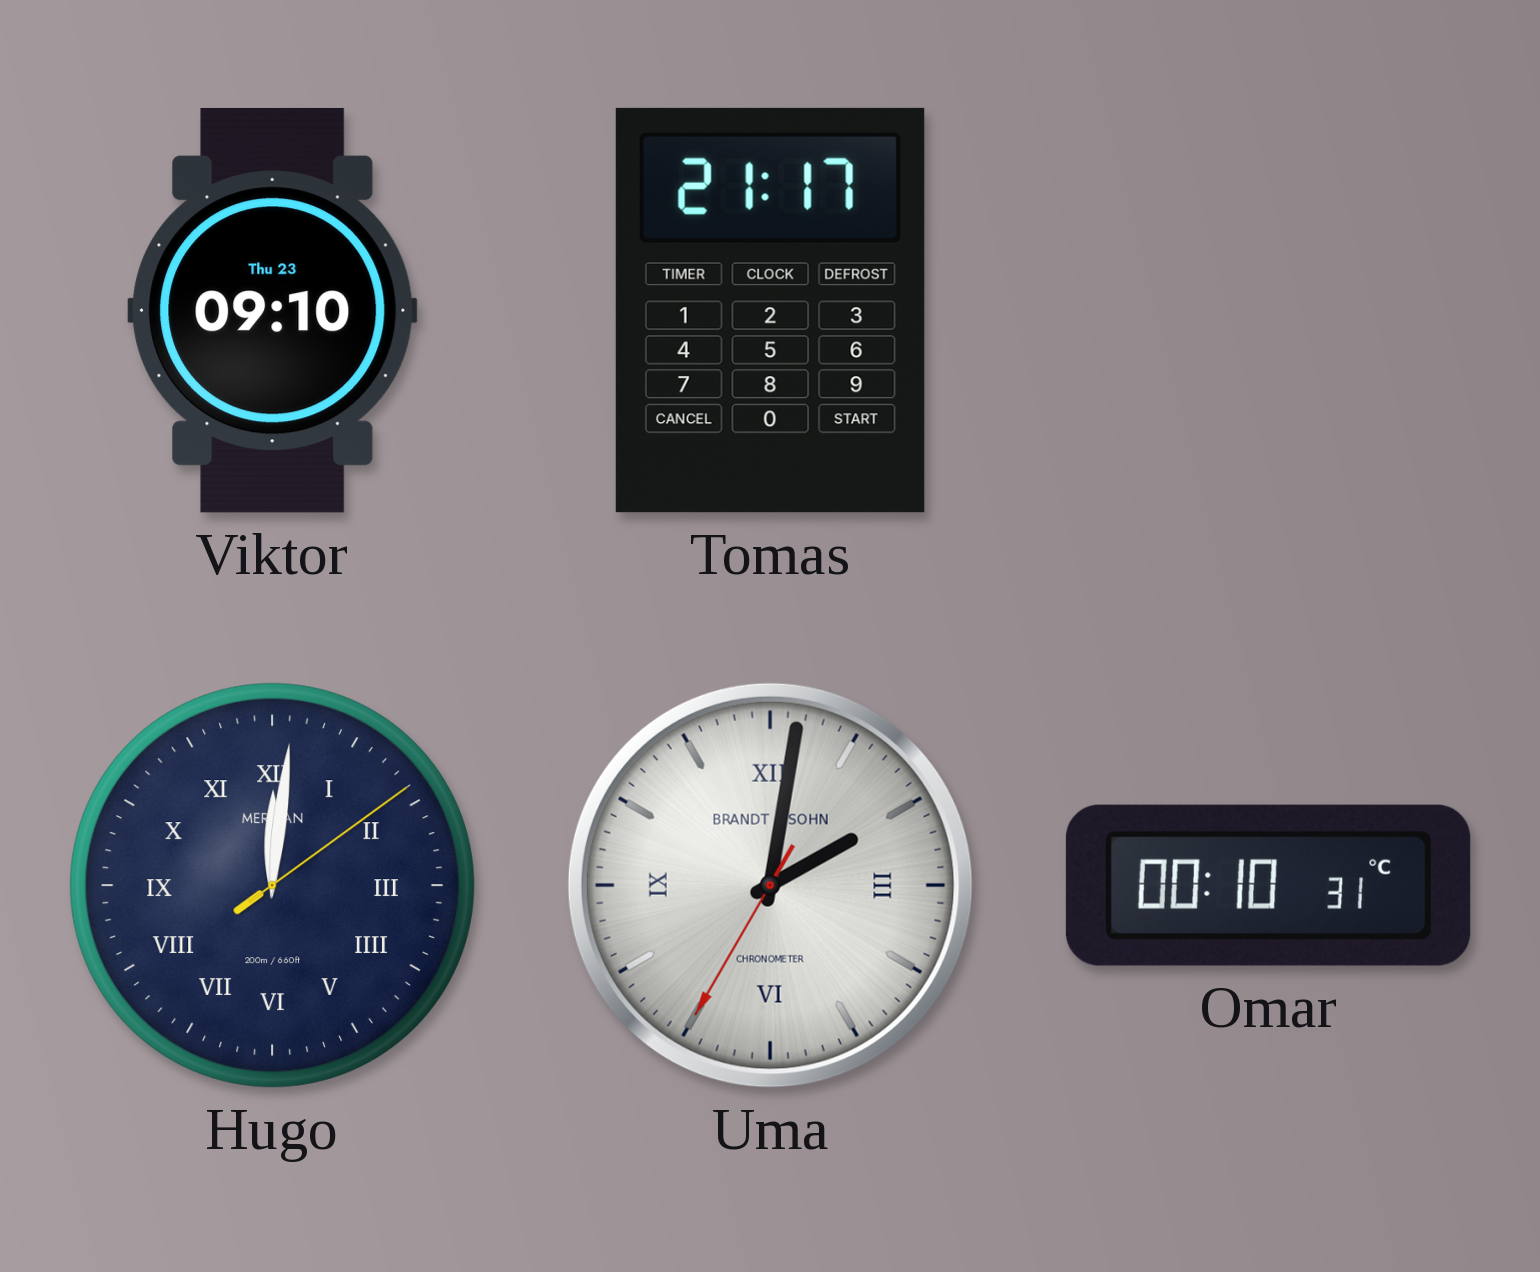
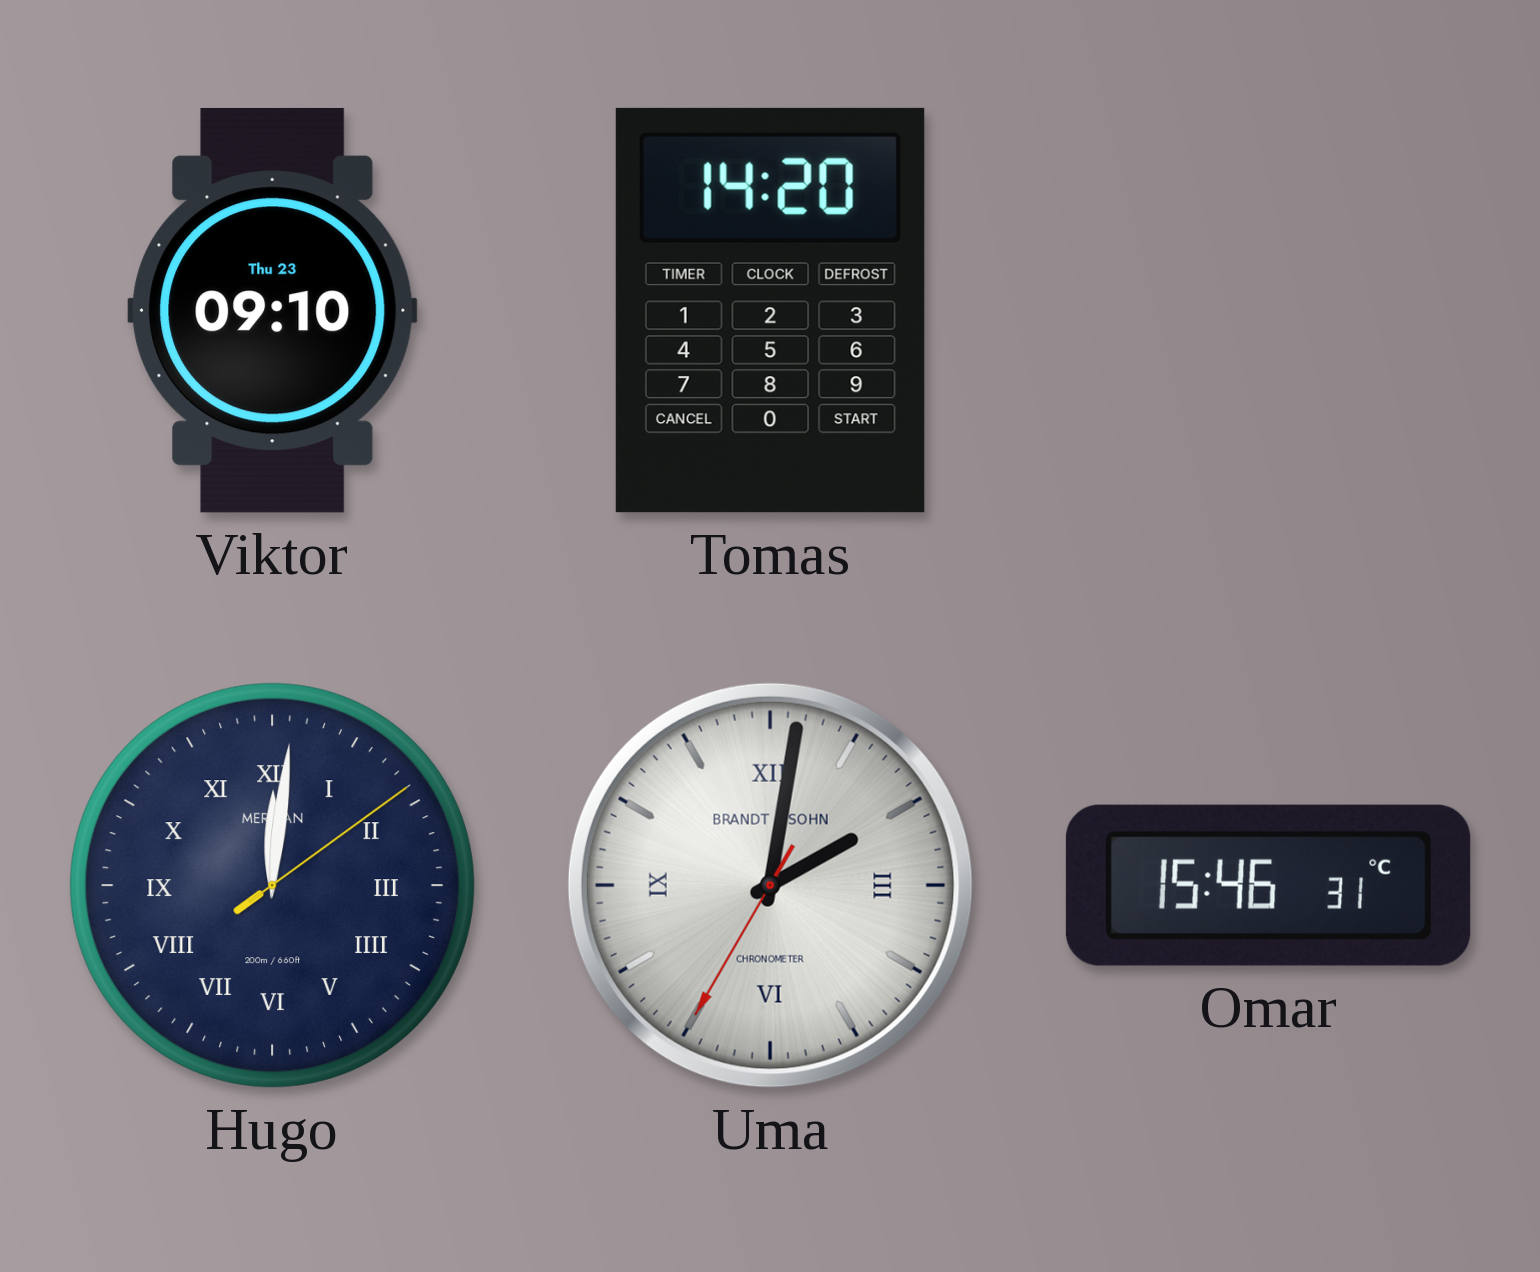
Tomas: 21:17 -> 14:20 (770, 310)
Omar: 00:10 -> 15:46 (1268, 885)
